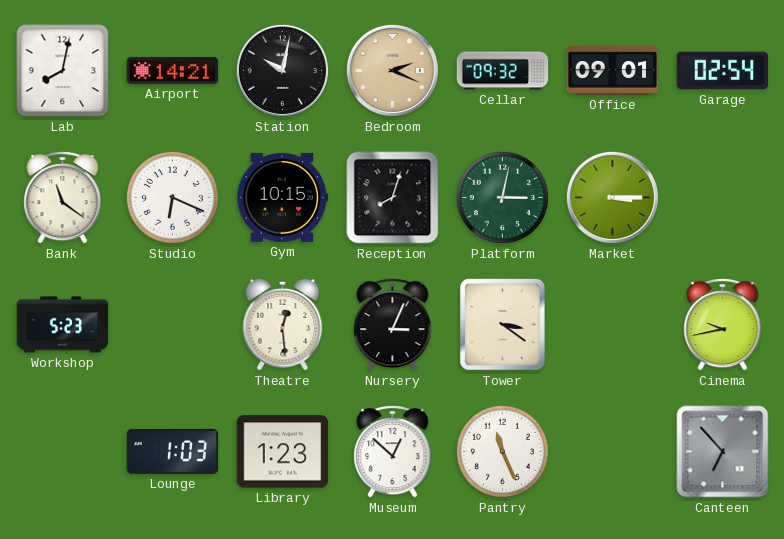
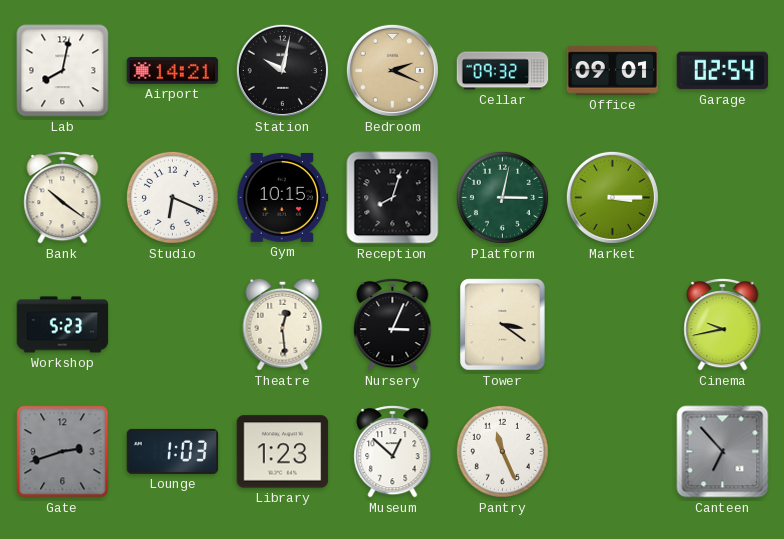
Bank: 11:21 -> 10:21 (63, 198)
Gate: none -> 2:42 (63, 452)
